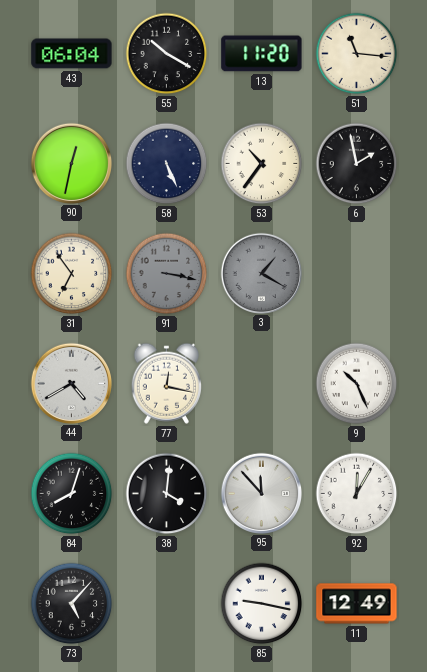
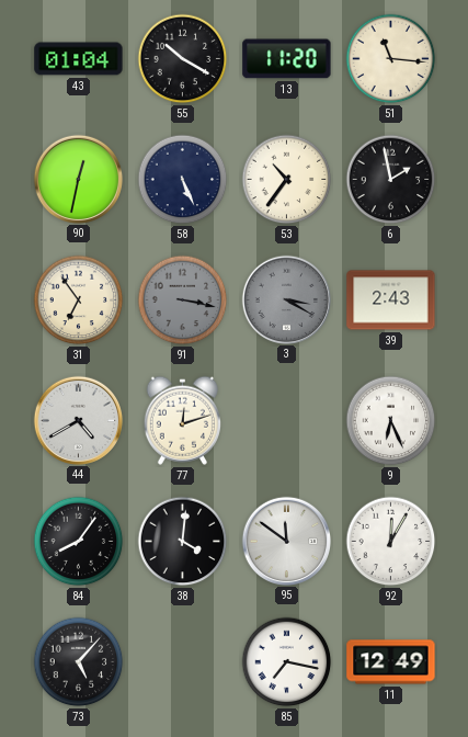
43: 06:04 -> 01:04 (79, 59)
3: 1:20 -> 3:20 (286, 299)
39: none -> 2:43 (391, 301)
77: 12:17 -> 12:12 (182, 420)
9: 10:26 -> 6:26 (391, 421)
84: 8:03 -> 8:06 (79, 542)
95: 11:53 -> 11:51 (286, 541)
85: 9:17 -> 7:17 (287, 662)
